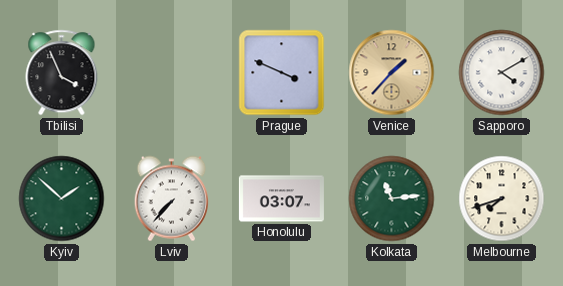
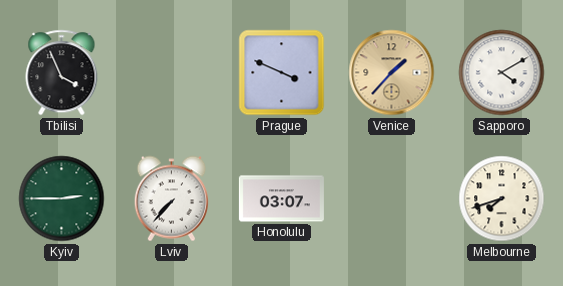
Kyiv: 1:52 -> 2:45 (62, 199)
Kolkata: 11:14 -> none (392, 199)
